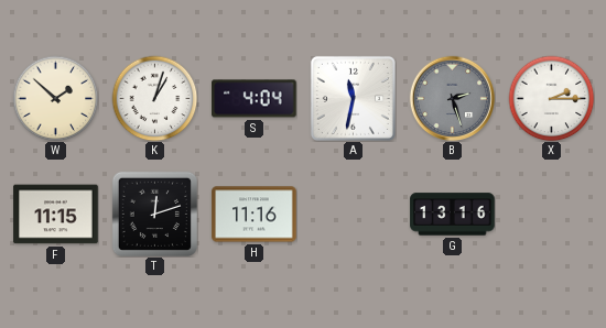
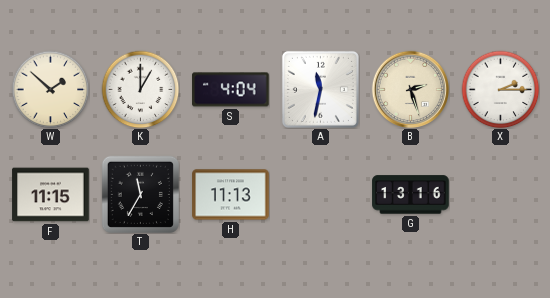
K: 1:03 -> 1:00 (140, 89)
B dial: grey -> cream (410, 89)
T: 12:12 -> 11:35 (140, 194)
H: 11:16 -> 11:13 (231, 195)
